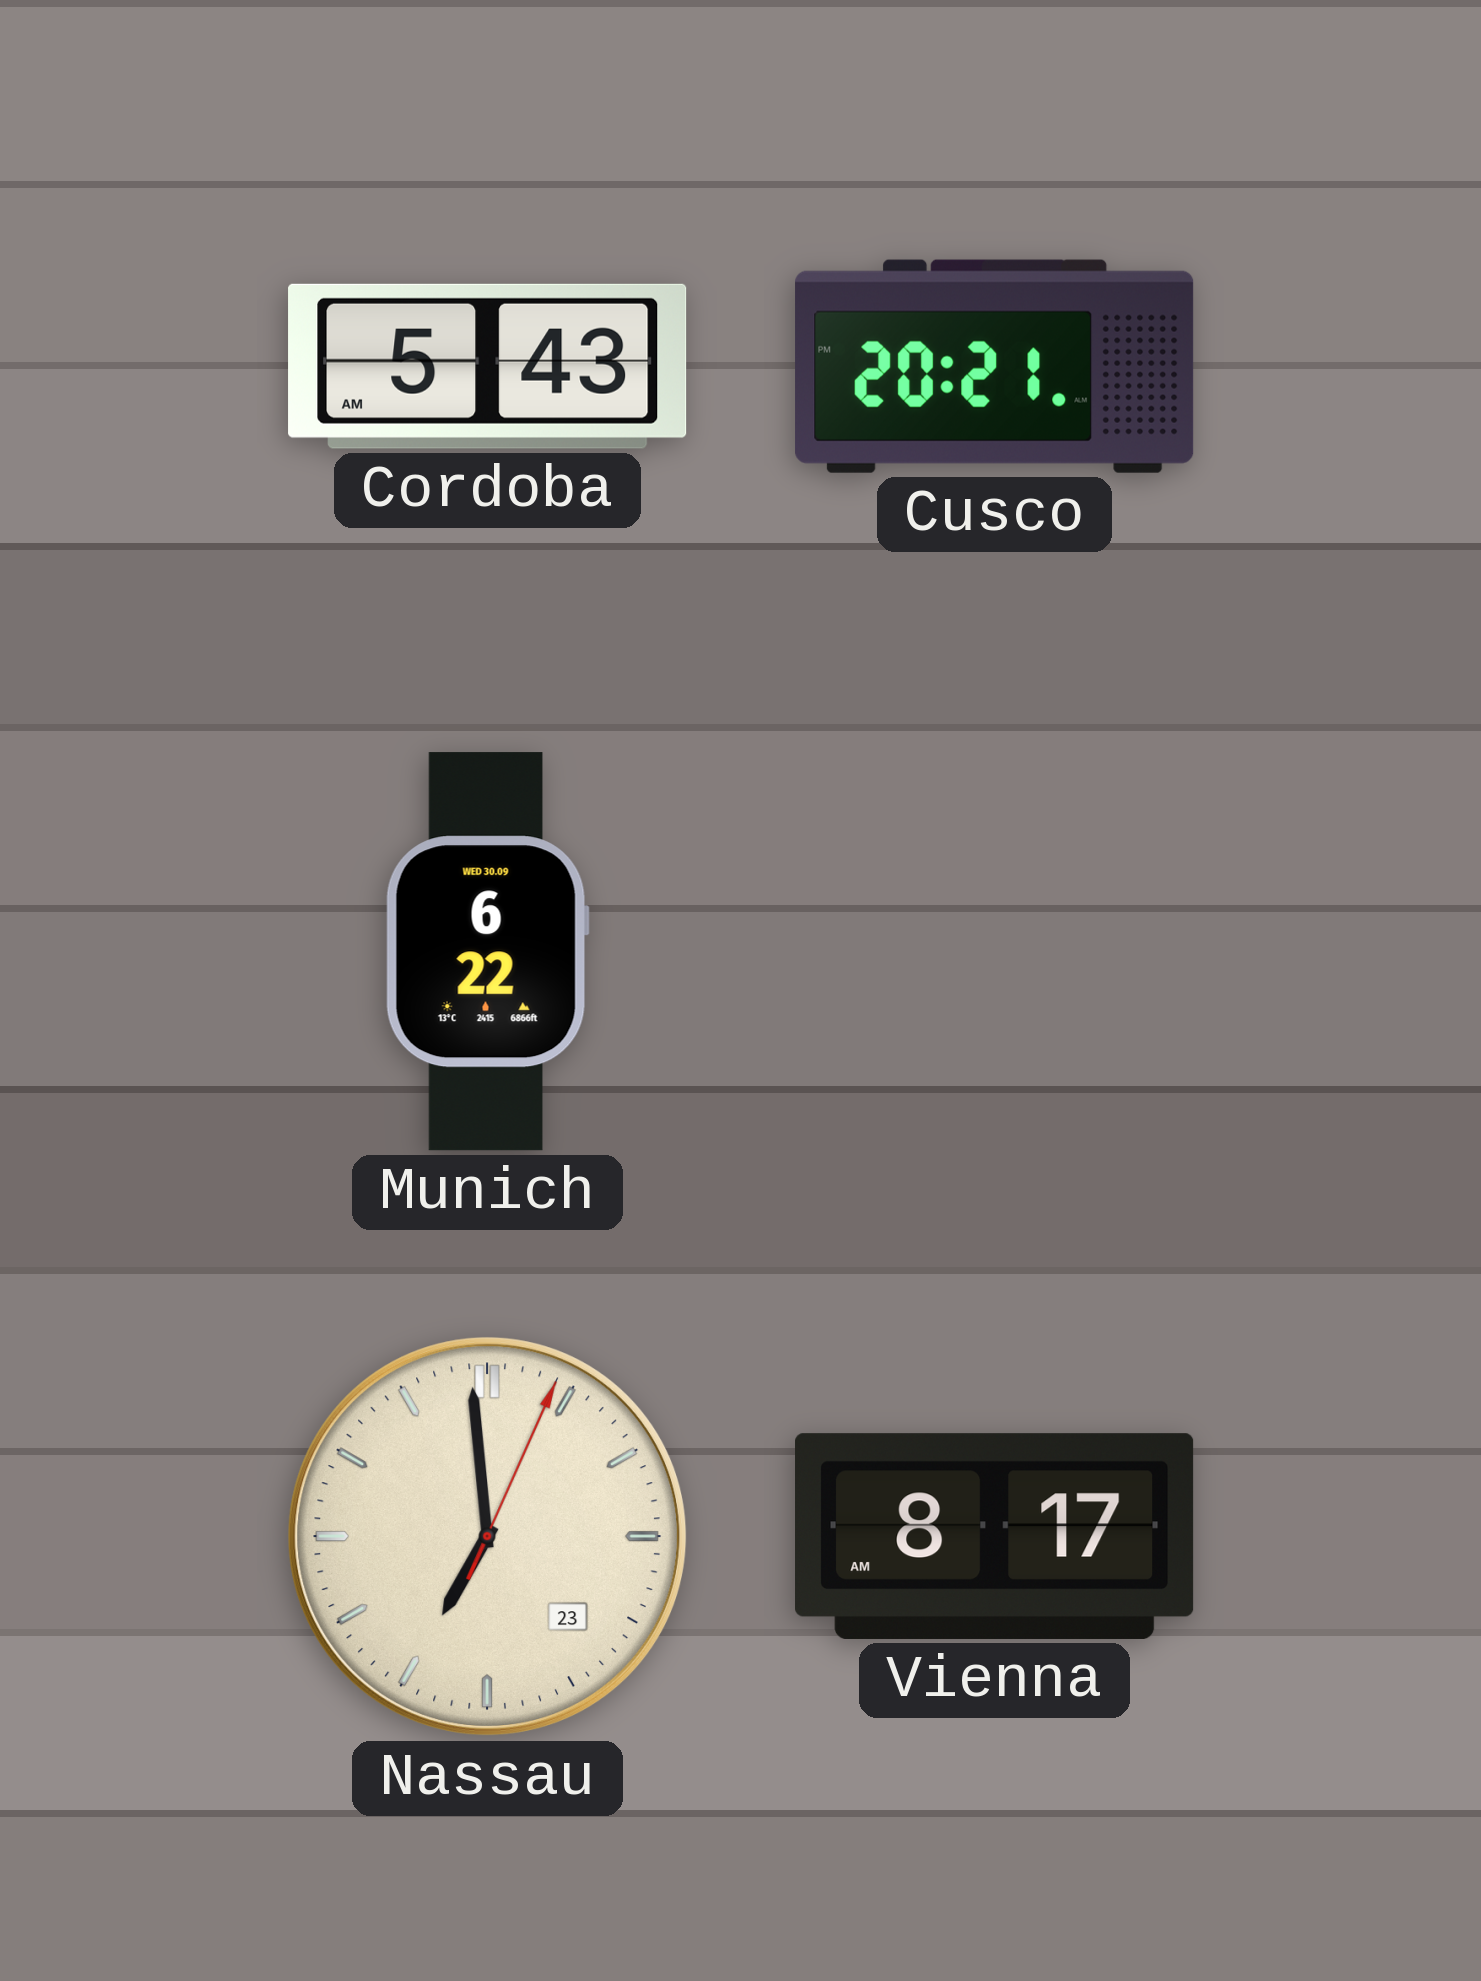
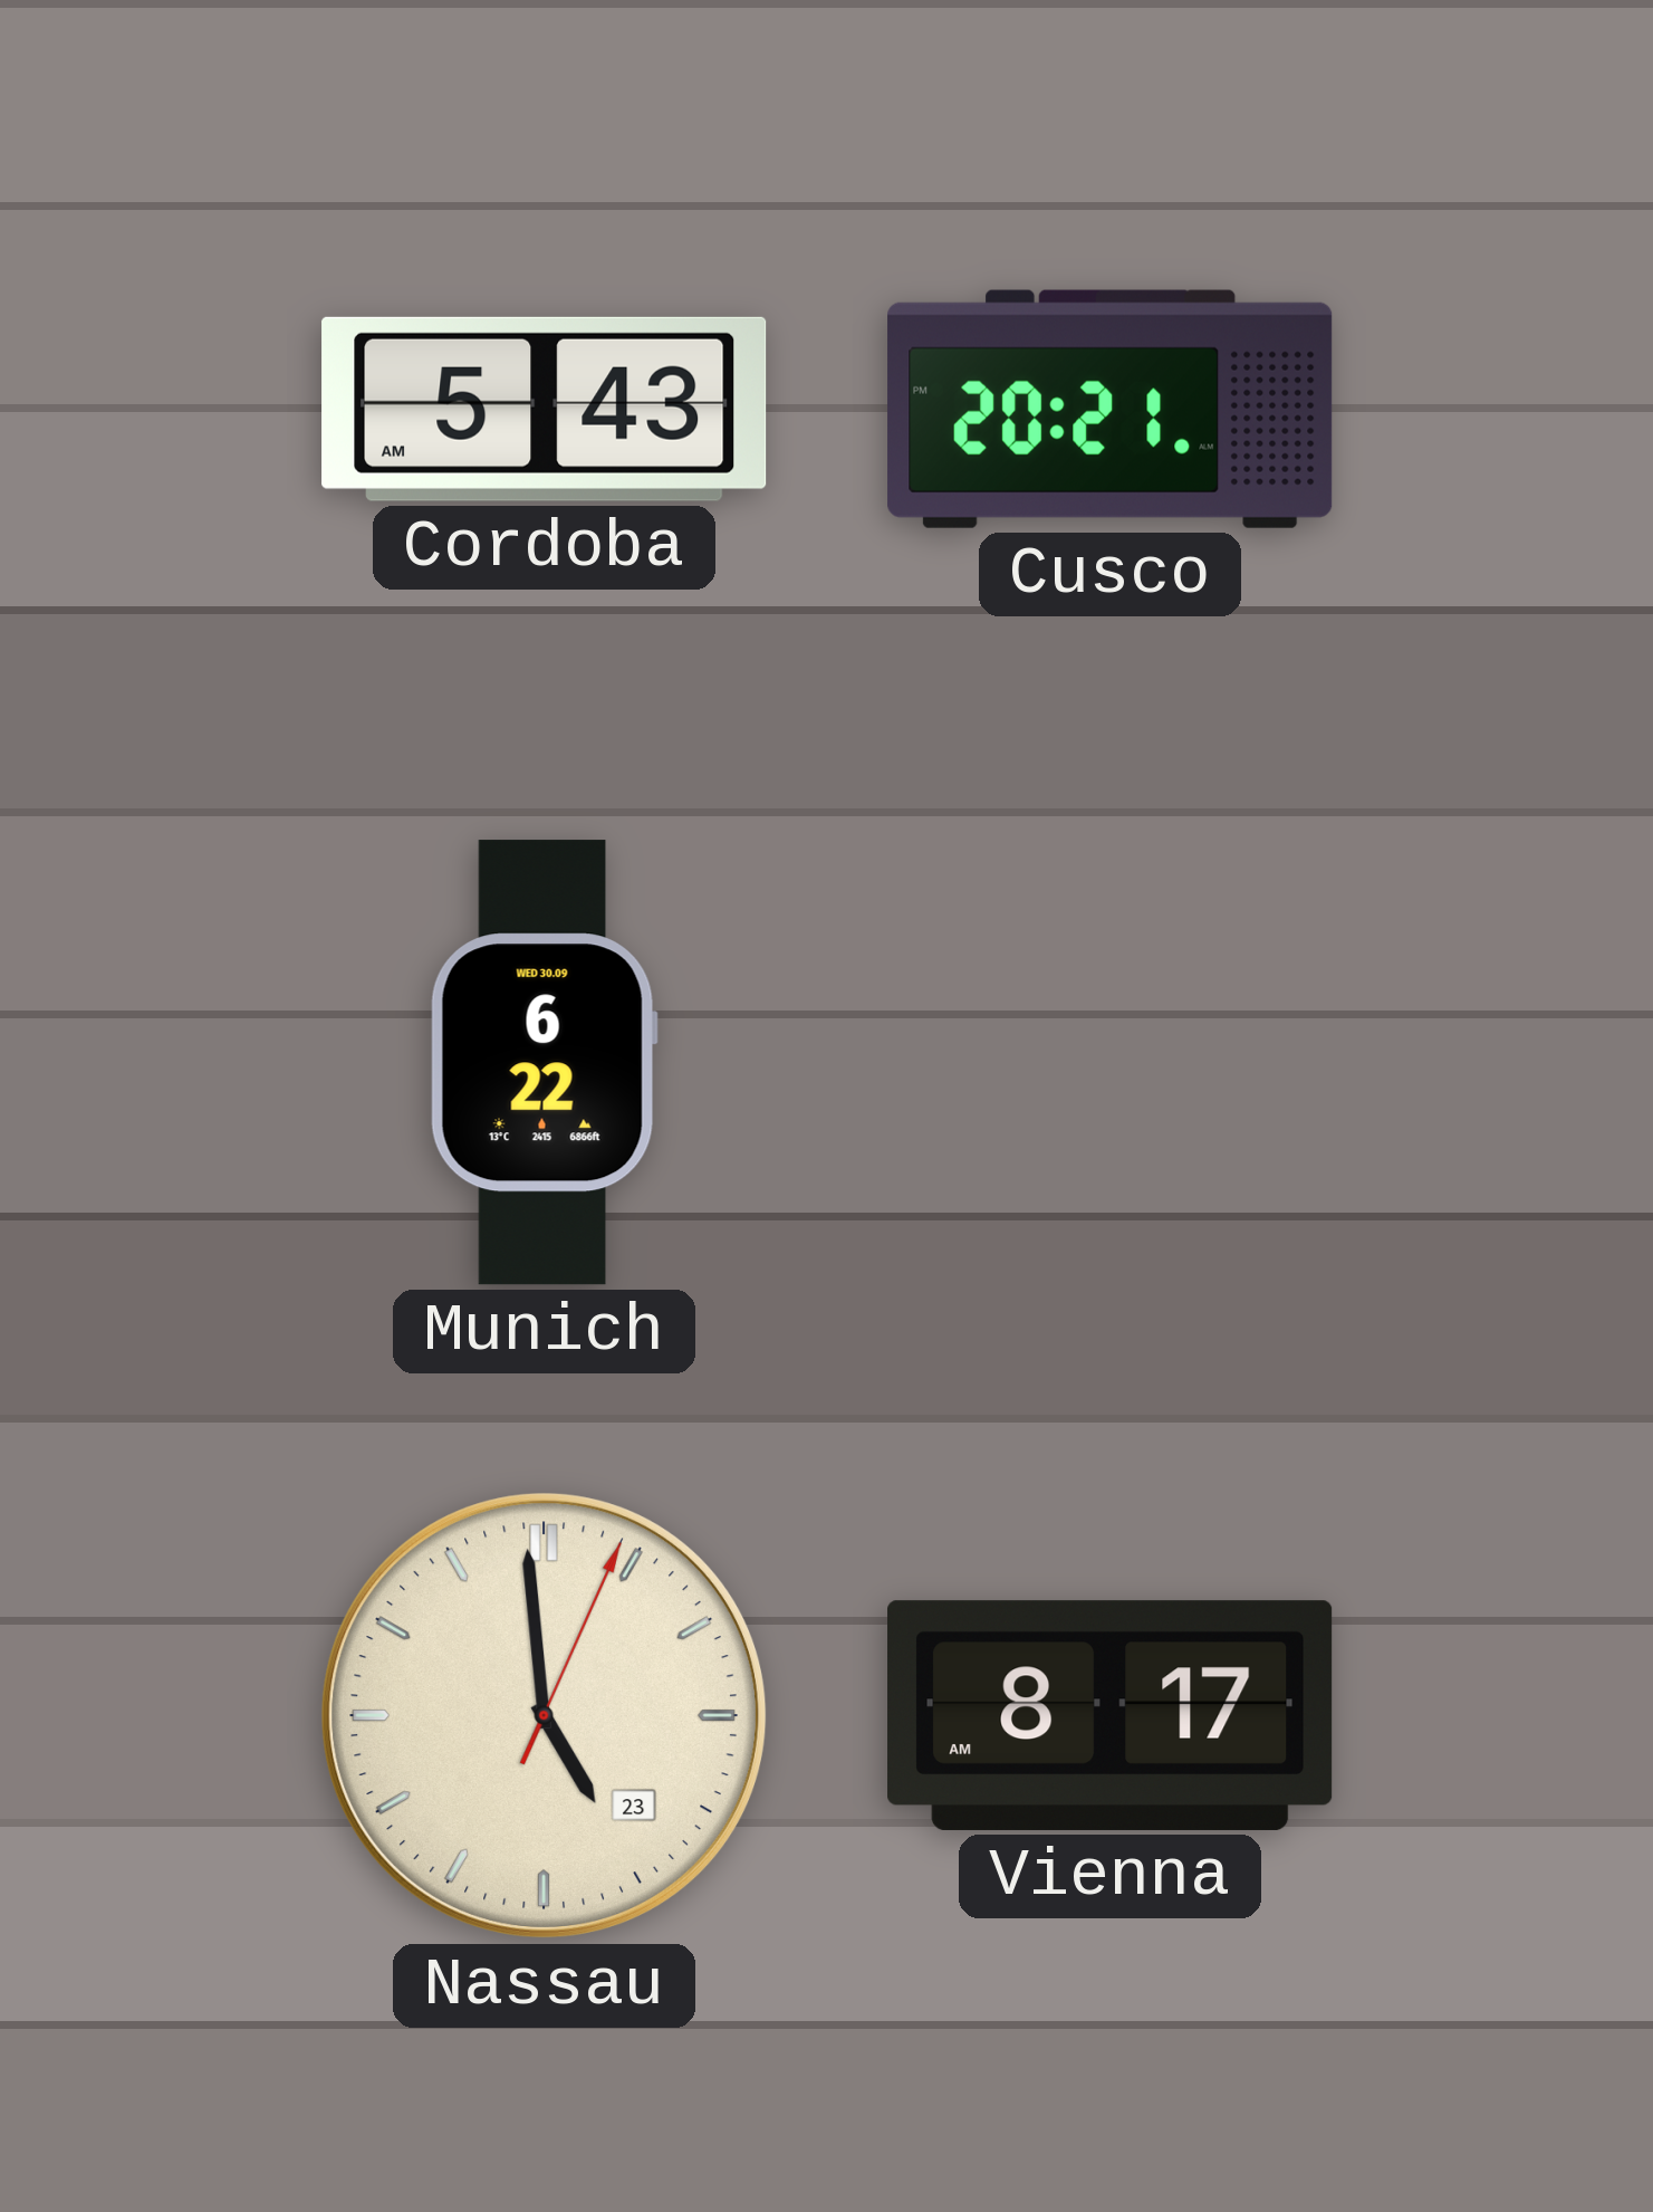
Nassau: 6:59 -> 4:59 (545, 1716)
